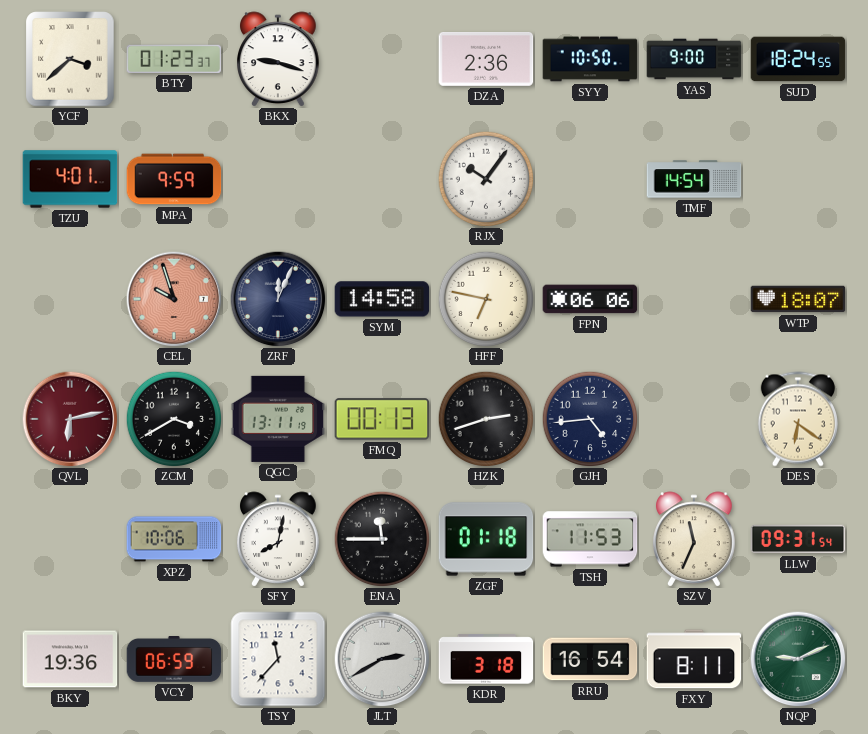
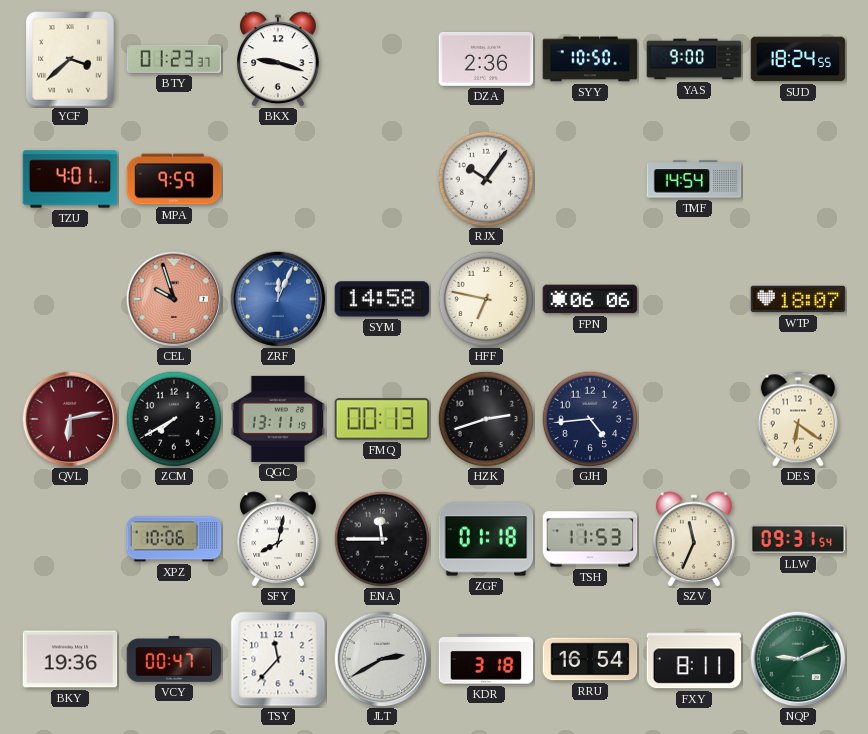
ZRF dial: navy -> blue (278, 299)
ZCM: 3:40 -> 7:40 (174, 419)
VCY: 06:59 -> 00:47 (174, 660)
